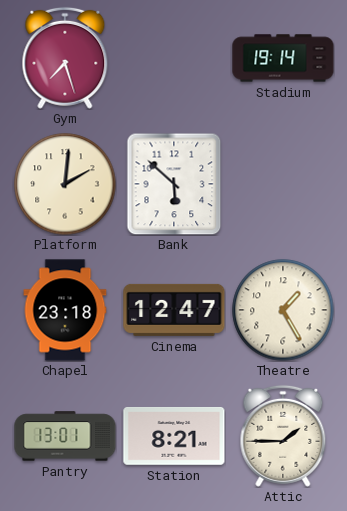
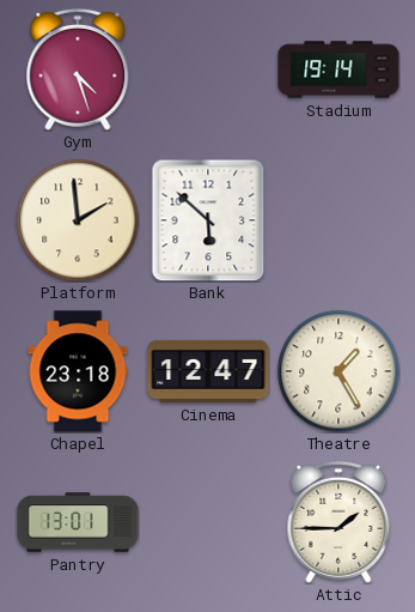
Gym: 7:27 -> 4:27 (78, 69)
Platform: 2:01 -> 1:59 (78, 220)
Station: 8:21 -> none (174, 436)
